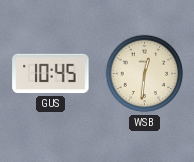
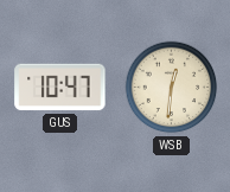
GUS: 10:45 -> 10:47 (60, 88)
